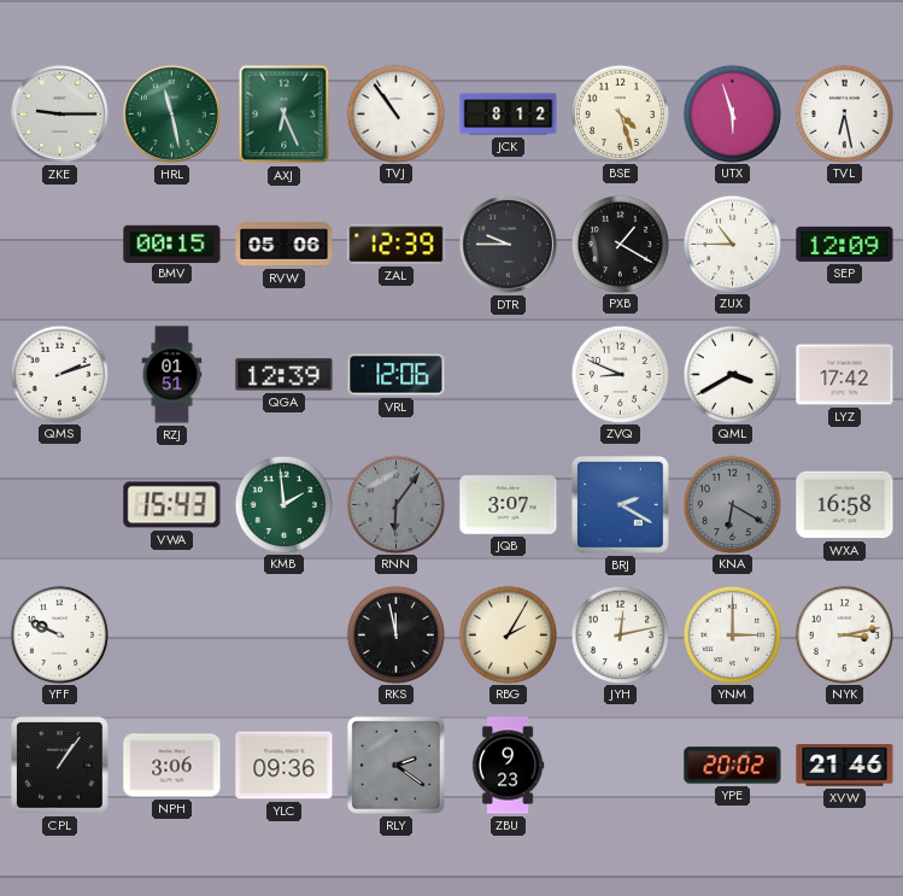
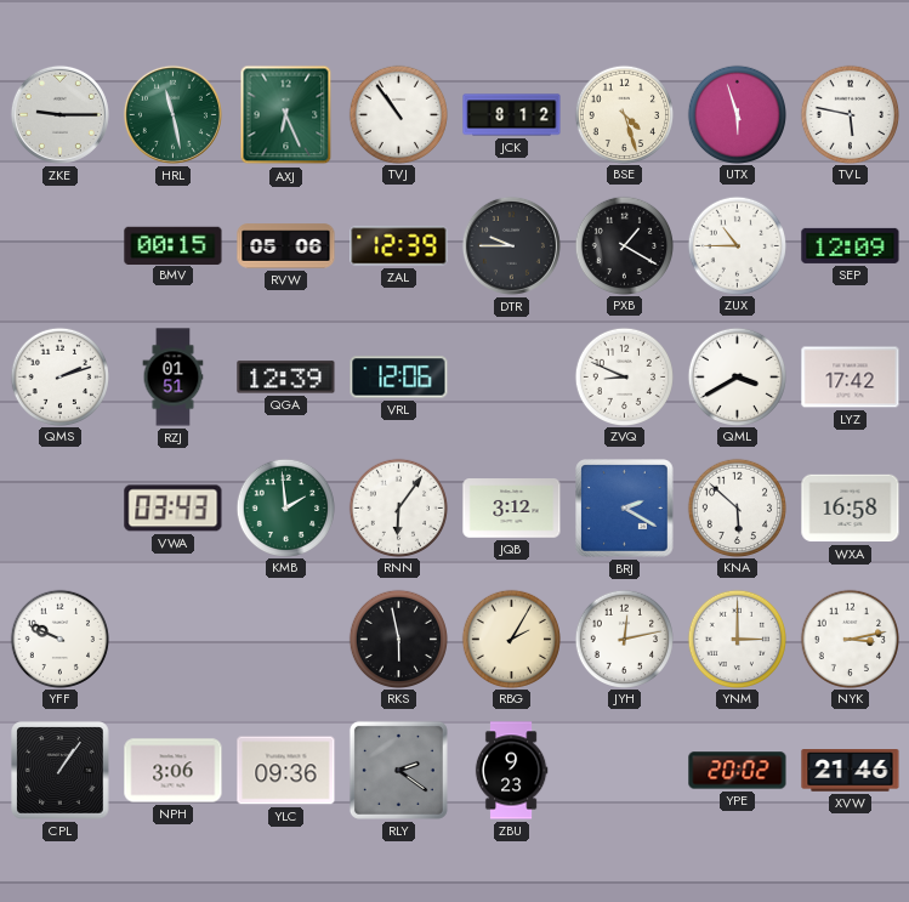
TVL: 6:28 -> 5:47 (850, 114)
VWA: 15:43 -> 03:43 (174, 509)
RNN dial: grey -> white (398, 507)
JQB: 3:07 -> 3:12 (512, 509)
KNA: 6:20 -> 5:52 (737, 507)
KNA dial: grey -> white (737, 507)
RKS: 11:58 -> 5:58 (398, 639)
